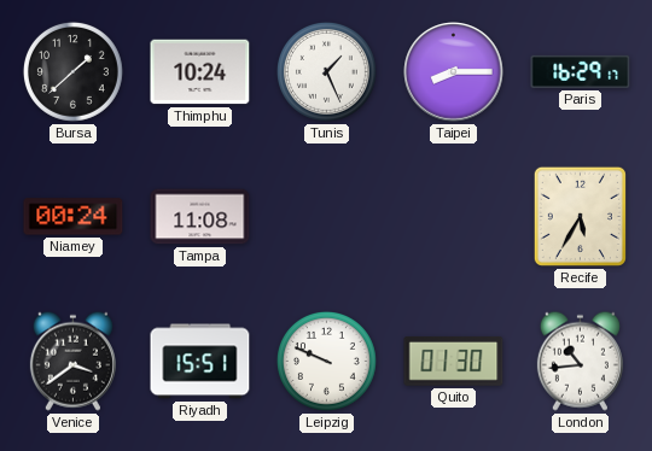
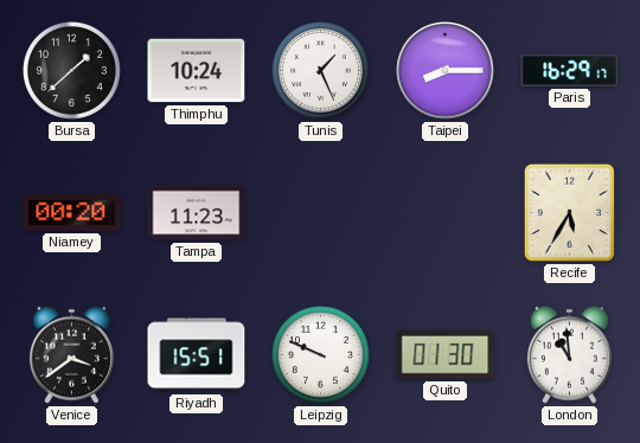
Niamey: 00:24 -> 00:20 (72, 213)
Tampa: 11:08 -> 11:23 (197, 213)
London: 10:44 -> 10:59 (569, 354)
